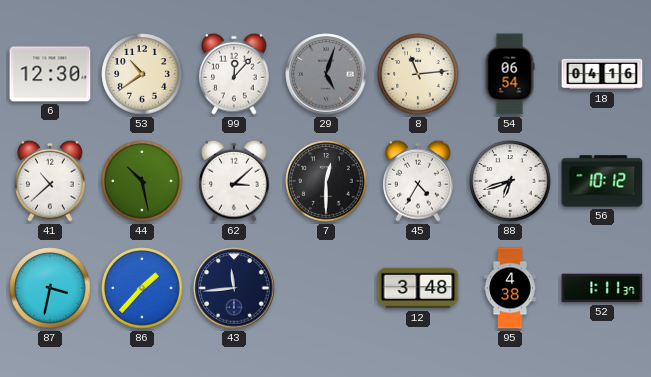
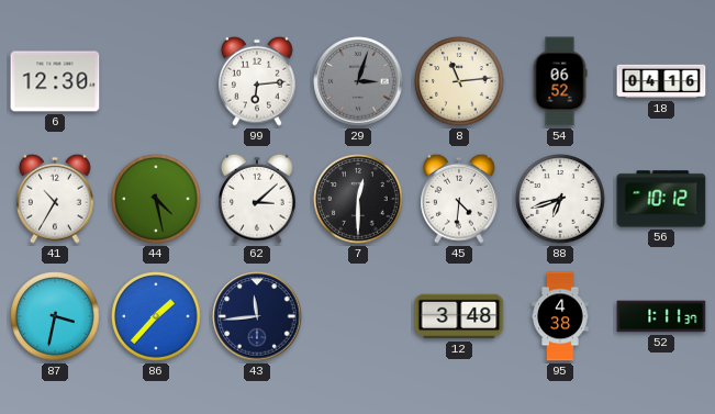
53: 10:39 -> none (142, 74)
99: 12:07 -> 6:14 (258, 81)
29: 5:03 -> 3:03 (358, 81)
54: 06:54 -> 06:52 (560, 81)
41: 10:38 -> 10:35 (56, 199)
44: 10:28 -> 4:28 (156, 199)
45: 4:35 -> 4:31 (460, 199)
